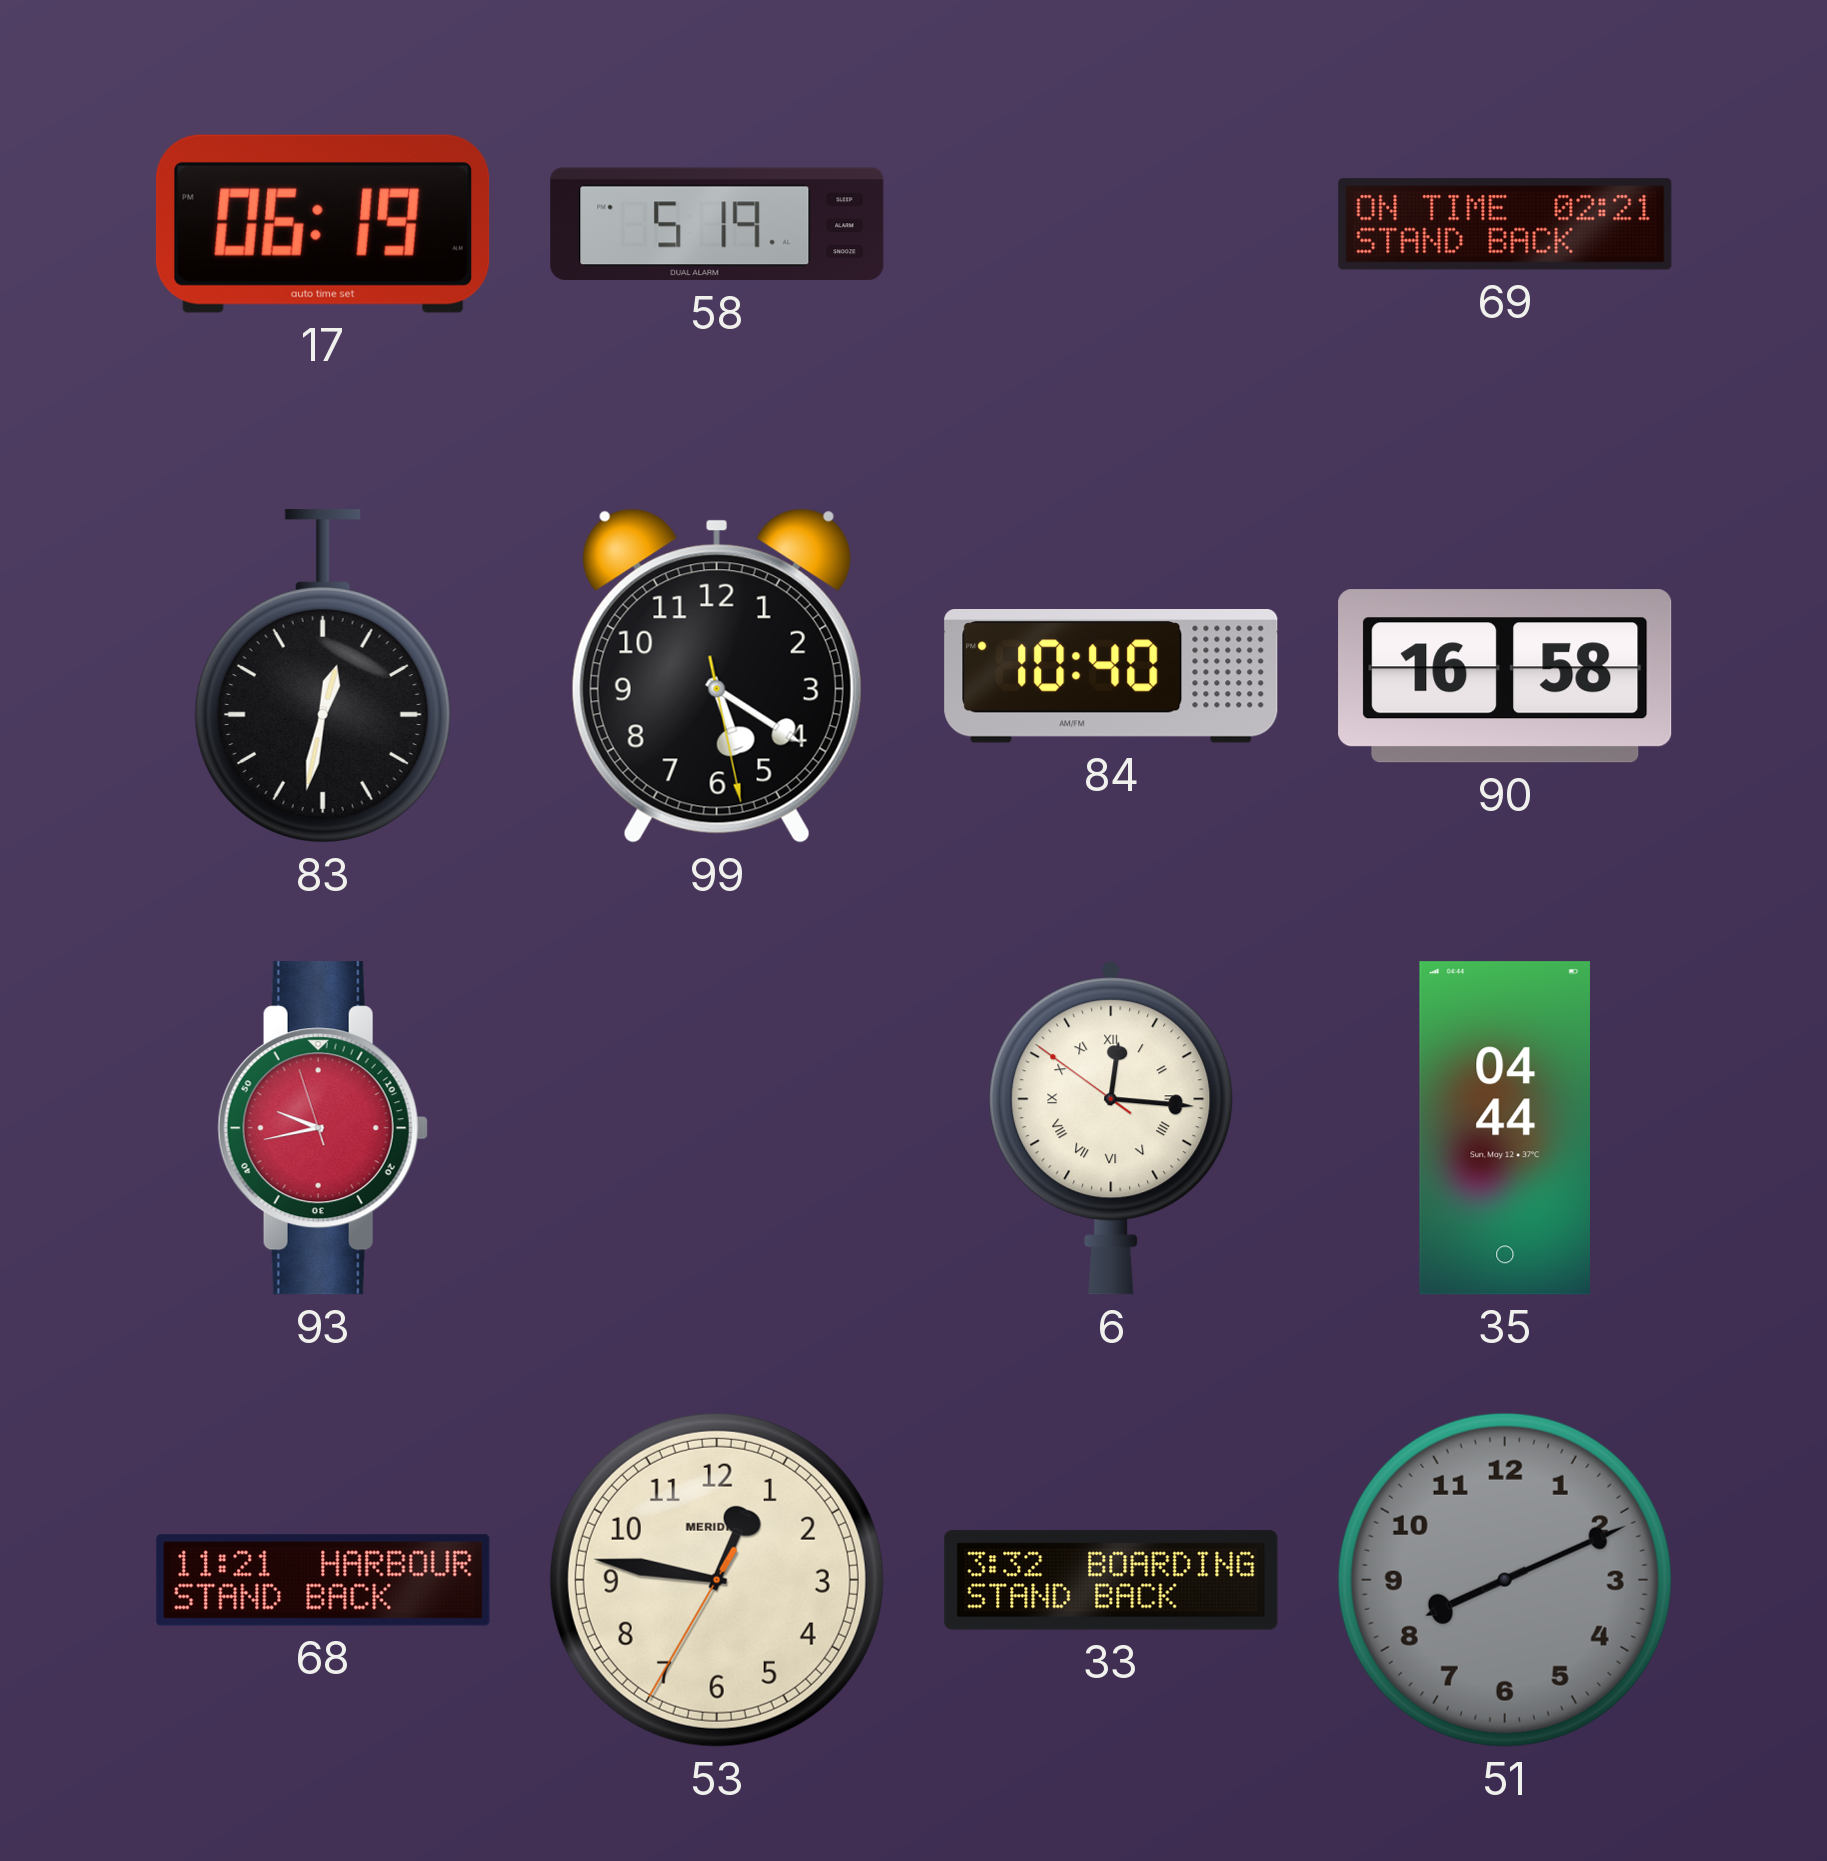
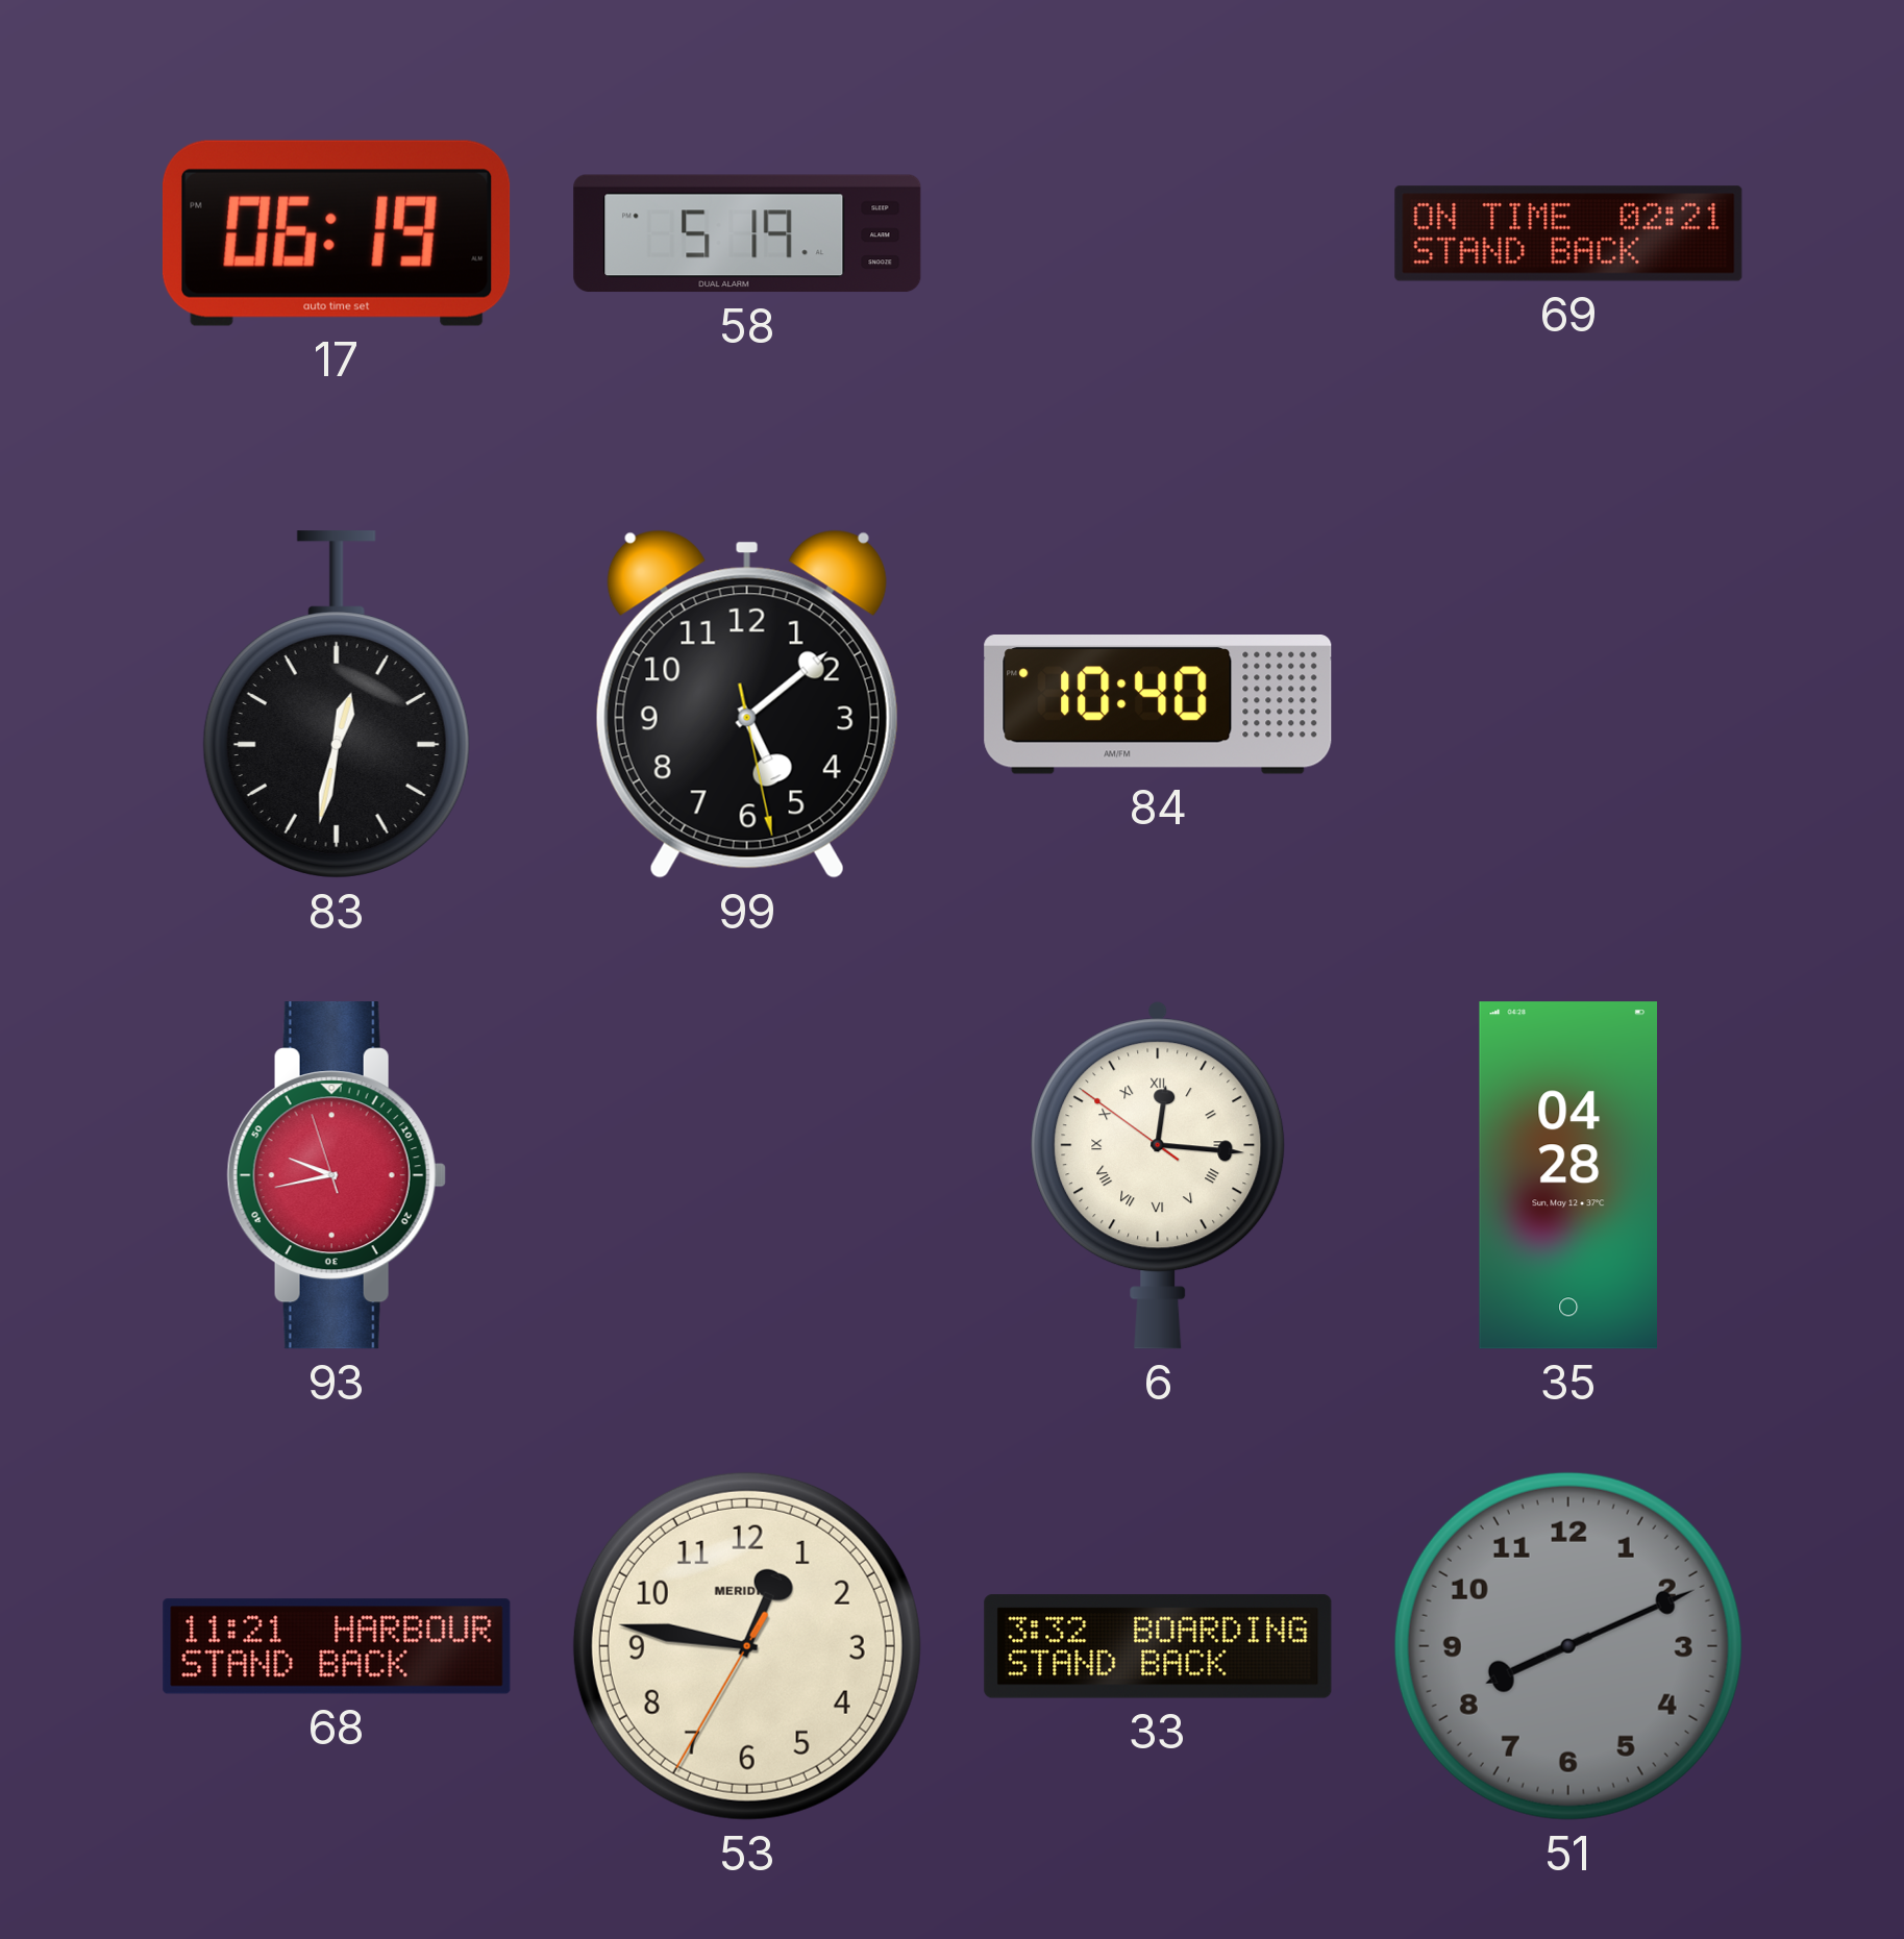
99: 5:20 -> 5:08 (747, 704)
90: 16:58 -> none (1505, 676)
35: 04:44 -> 04:28 (1567, 1175)
